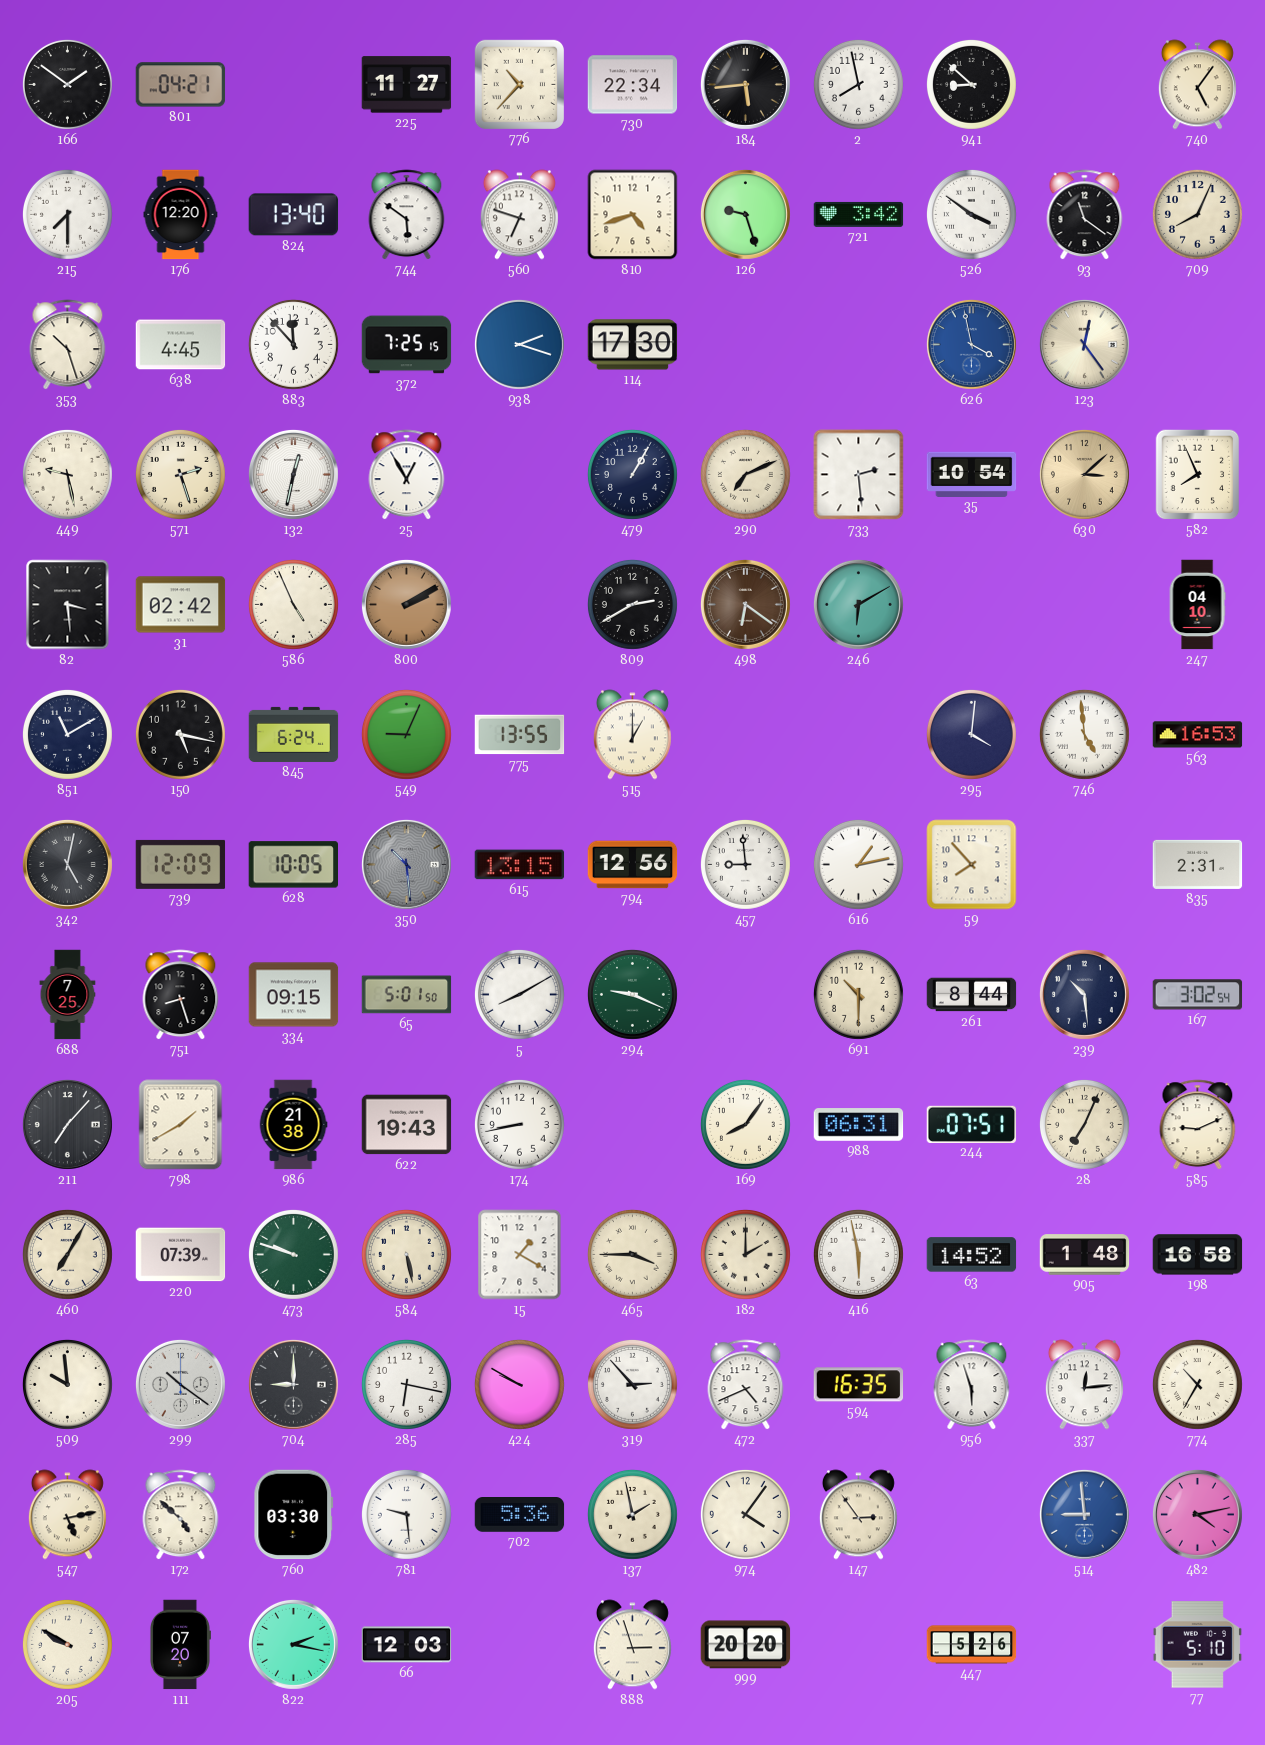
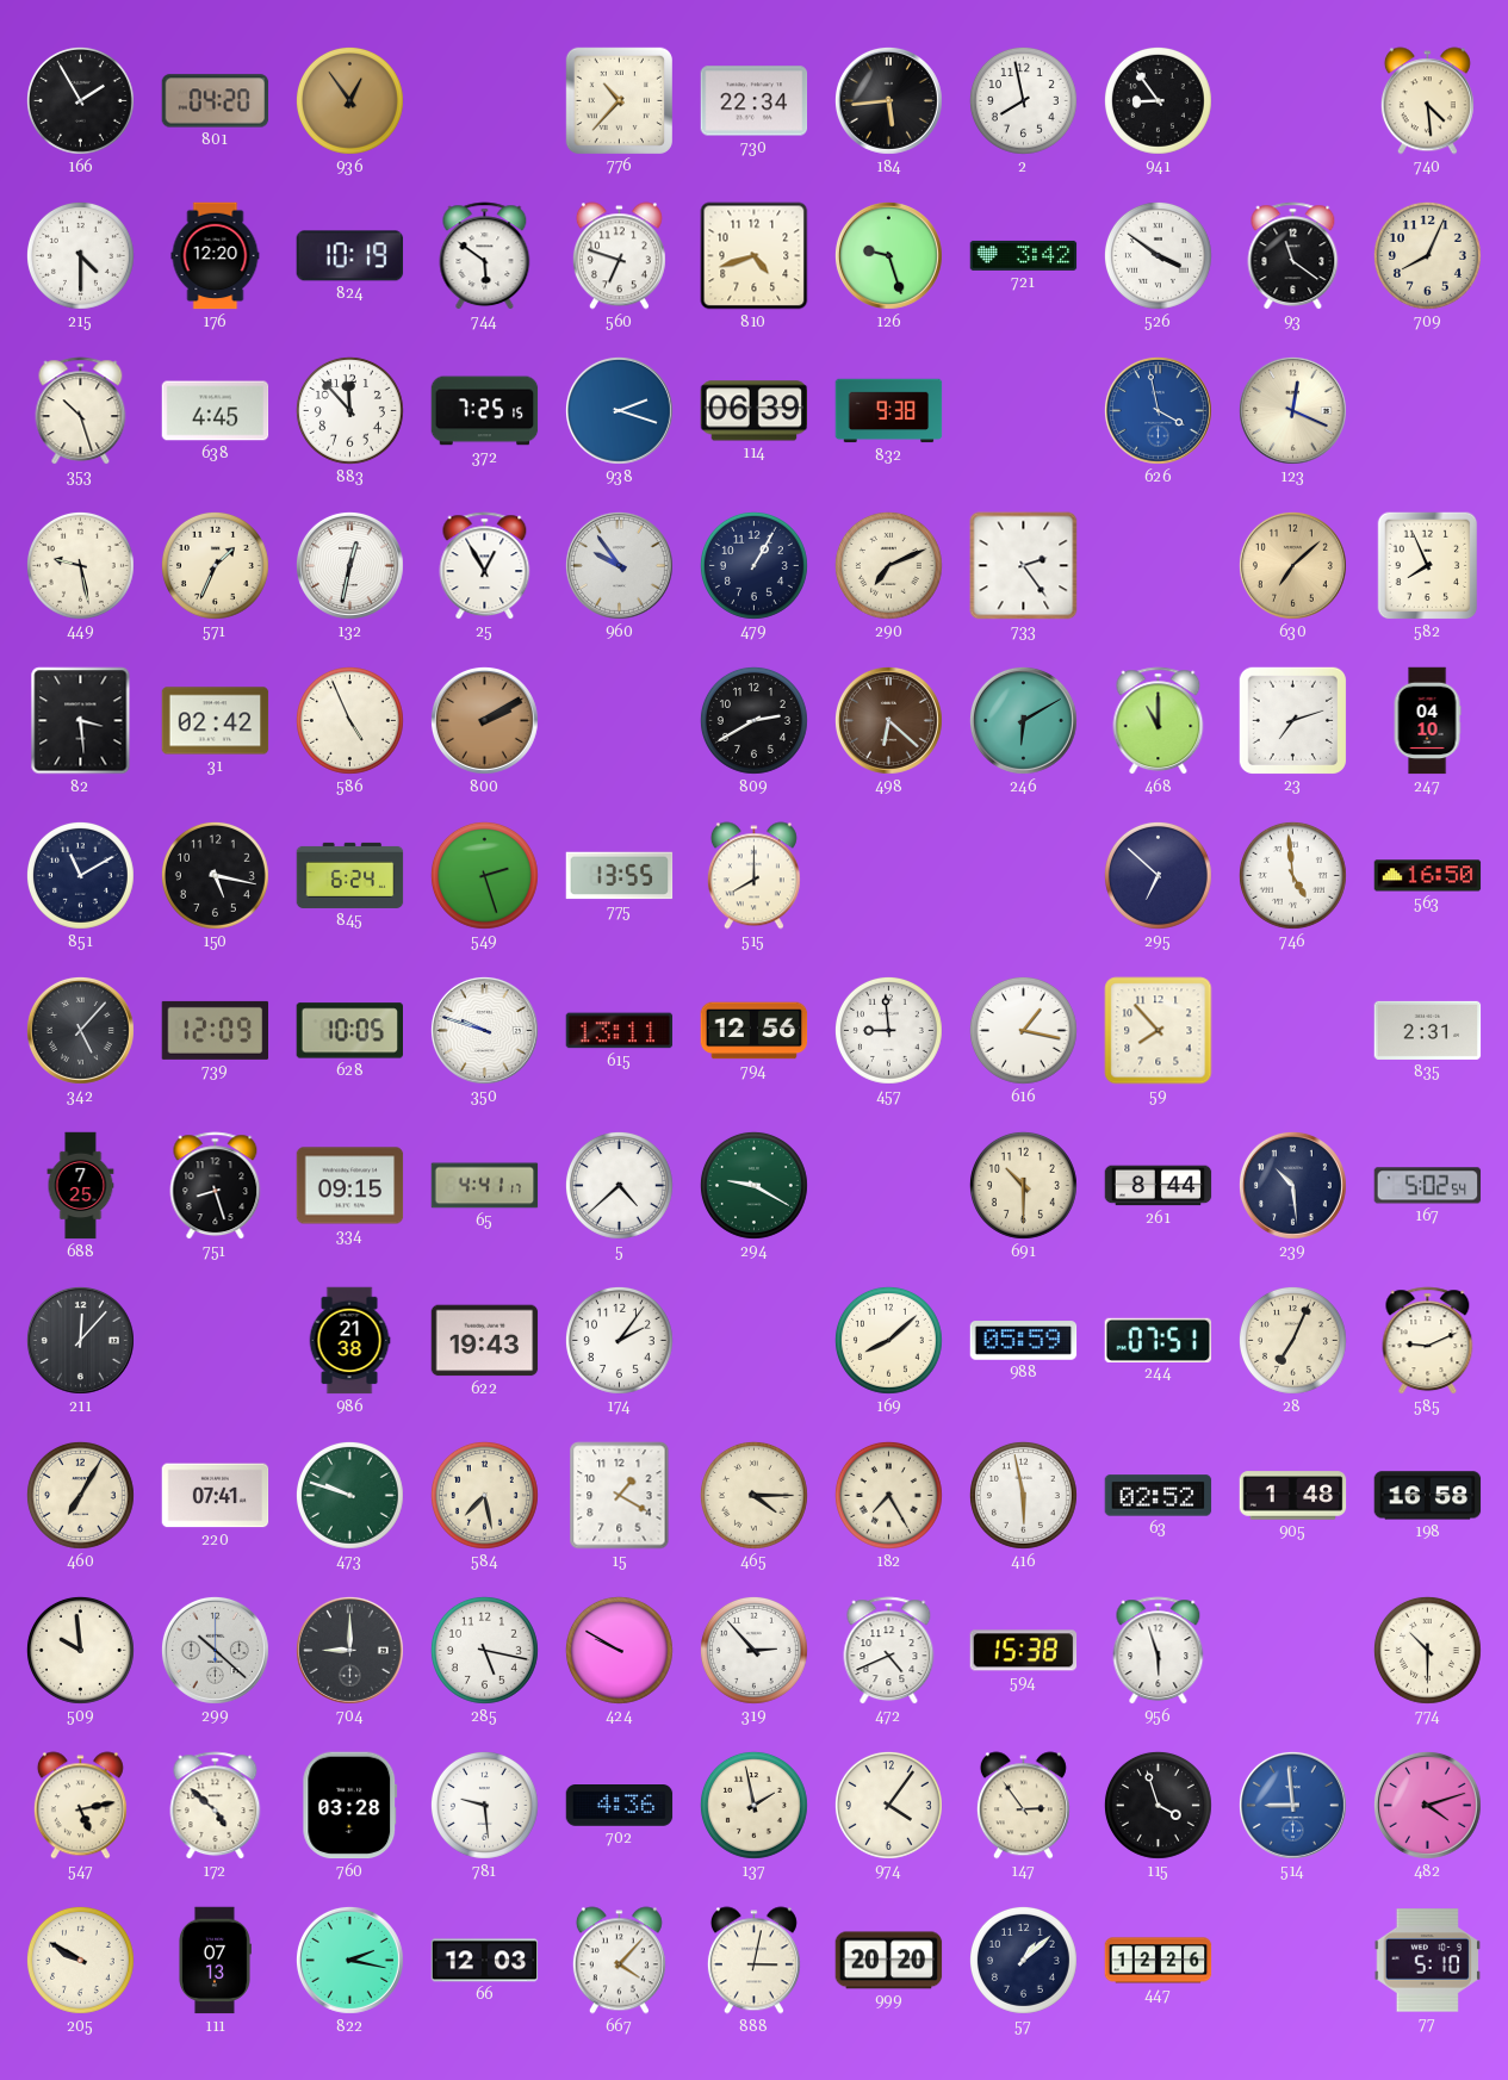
166: 1:51 -> 1:55 (80, 100)
801: 04:21 -> 04:20 (216, 101)
936: none -> 12:54 (349, 100)
225: 11:27 -> none (407, 85)
941: 8:52 -> 8:54 (1158, 100)
740: 5:06 -> 4:29 (1427, 101)
215: 7:30 -> 4:30 (80, 255)
824: 13:40 -> 10:19 (350, 256)
114: 17:30 -> 06:39 (755, 411)
832: none -> 9:38 (889, 411)
123: 12:24 -> 12:19 (1292, 410)
571: 2:27 -> 1:34 (215, 565)
960: none -> 9:54 (619, 565)
733: 2:29 -> 2:24 (1024, 566)
35: 10:54 -> none (972, 474)
630: 3:08 -> 7:08 (1292, 565)
498: 6:21 -> 6:22 (888, 720)
468: none -> 11:00 (1159, 721)
23: none -> 7:12 (1292, 720)
549: 9:04 -> 2:27 (484, 875)
515: 1:00 -> 8:00 (753, 876)
295: 4:01 -> 6:52 (1158, 875)
563: 16:53 -> 16:50 (1428, 876)
342: 5:02 -> 5:07 (80, 1030)
350: 10:29 -> 9:48 (484, 1030)
350 dial: grey -> white (484, 1030)
615: 13:15 -> 13:11 (620, 1031)
616: 1:13 -> 1:17 (1023, 1030)
65: 5:01 -> 4:41 (485, 1186)
5: 8:10 -> 4:38 (619, 1185)
294: 9:19 -> 9:20 (753, 1185)
167: 3:02 -> 5:02 (1428, 1186)
211: 7:07 -> 12:07 (80, 1340)
798: 1:40 -> none (181, 1125)
174: 8:43 -> 2:06 (619, 1340)
169: 8:06 -> 8:08 (888, 1340)
988: 06:31 -> 05:59 (1024, 1341)
220: 07:39 -> 07:41 (216, 1496)
584: 5:28 -> 7:28 (484, 1495)
465: 3:45 -> 4:15 (753, 1495)
182: 2:00 -> 7:25 (888, 1495)
63: 14:52 -> 02:52 (1159, 1496)
299: 10:21 -> 10:22 (215, 1650)
285: 6:17 -> 5:17 (484, 1650)
594: 16:35 -> 15:38 (1024, 1651)
337: 12:14 -> none (1084, 1385)
774: 10:35 -> 10:30 (1427, 1650)
760: 03:30 -> 03:28 (350, 1806)
702: 5:36 -> 4:36 (620, 1806)
115: none -> 3:57 (1158, 1805)
482: 4:13 -> 4:12 (1427, 1805)
111: 07:20 -> 07:13 (215, 1961)
667: none -> 4:07 (619, 1961)
888: 2:57 -> 3:02 (753, 1961)
57: none -> 1:08 (1023, 1960)
447: 5:26 -> 12:26 (1159, 1961)
